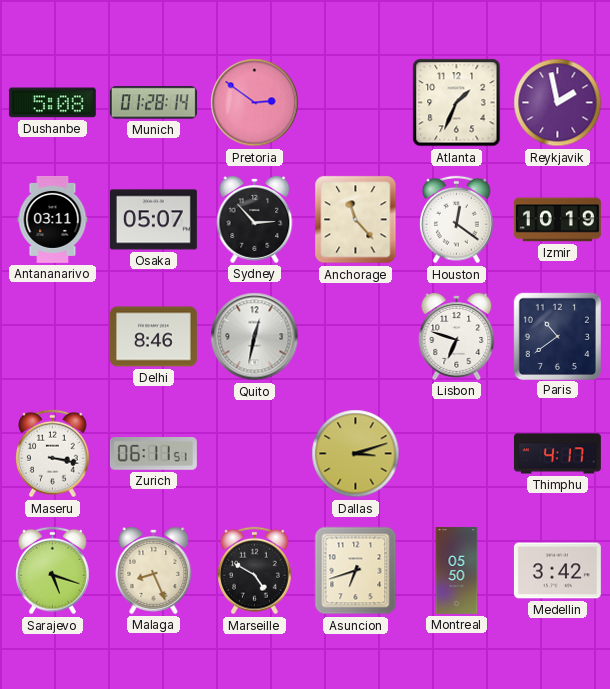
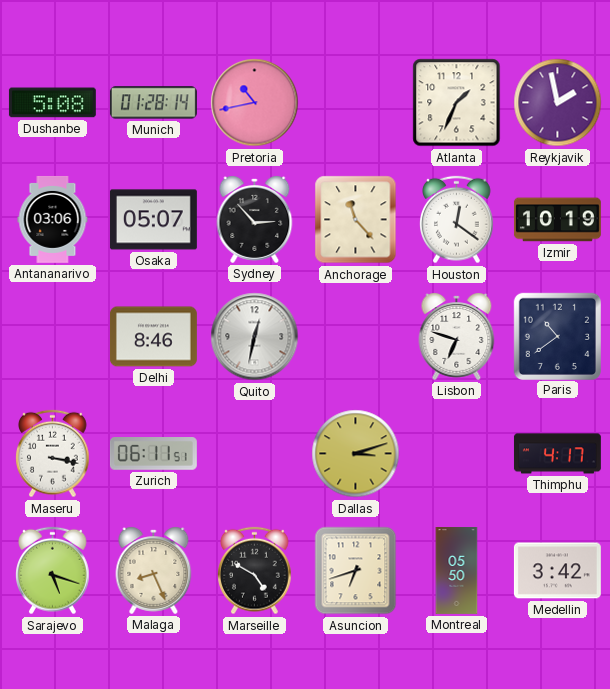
Pretoria: 2:51 -> 10:43 (255, 103)
Antananarivo: 03:11 -> 03:06 (53, 219)
